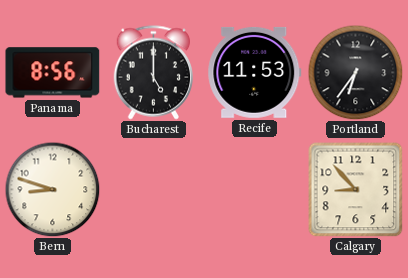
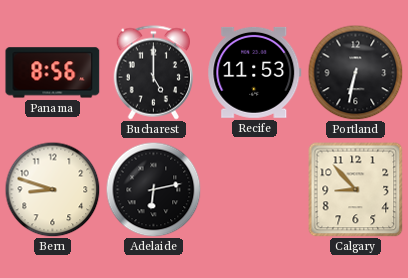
Portland: 6:36 -> 6:32 (355, 72)
Adelaide: none -> 6:13 (153, 189)
